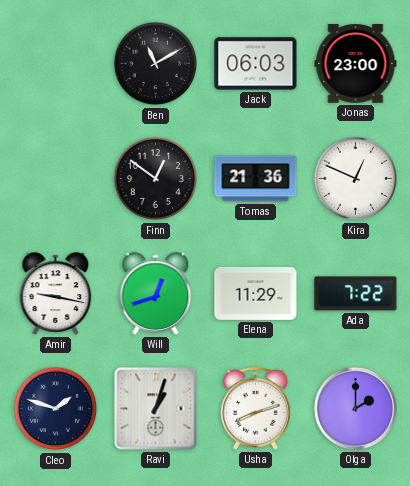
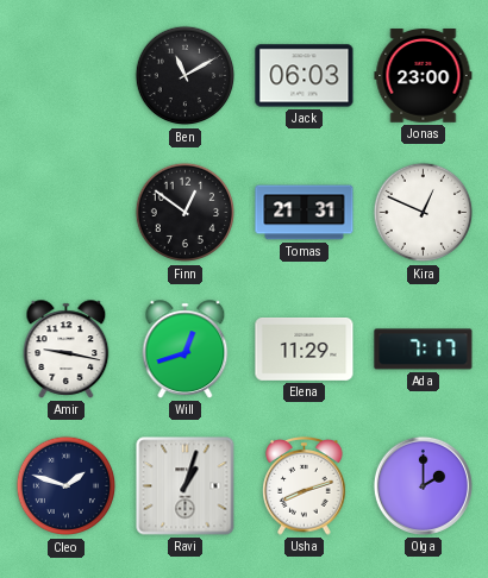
Tomas: 21:36 -> 21:31 (305, 213)
Ada: 7:22 -> 7:17 (424, 350)
